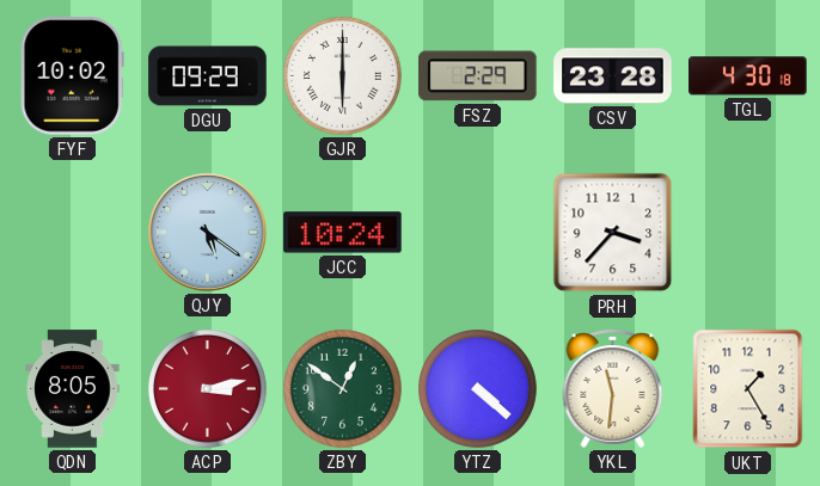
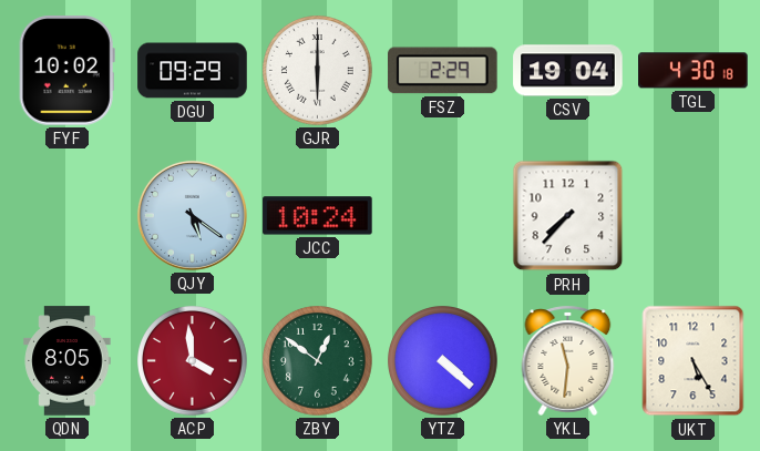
CSV: 23:28 -> 19:04 (568, 71)
PRH: 3:37 -> 7:37 (568, 216)
ACP: 3:13 -> 3:59 (193, 361)
UKT: 1:25 -> 5:25 (694, 361)
